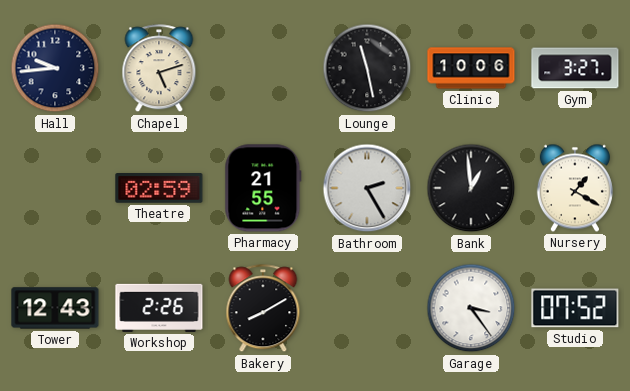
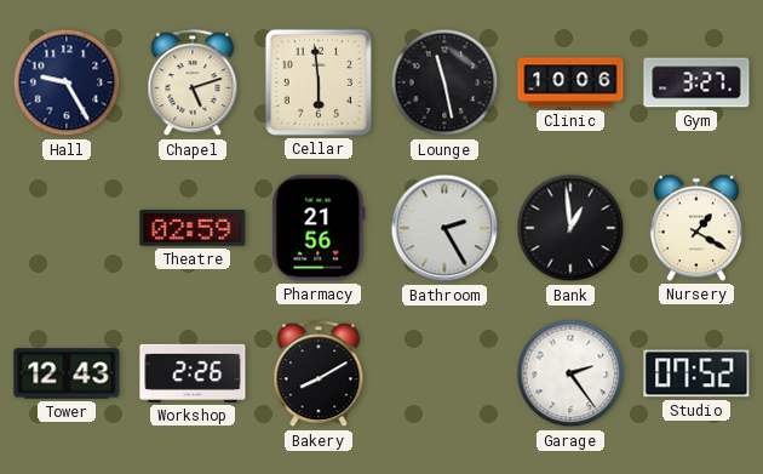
Hall: 9:44 -> 9:25 (67, 82)
Cellar: none -> 5:59 (319, 82)
Pharmacy: 21:55 -> 21:56 (319, 228)
Garage: 3:24 -> 2:24 (570, 373)
